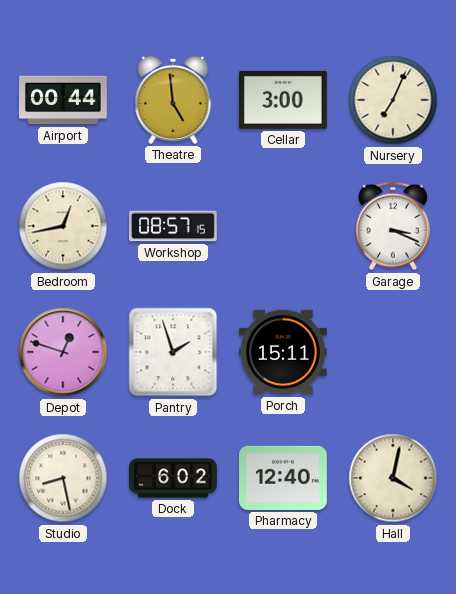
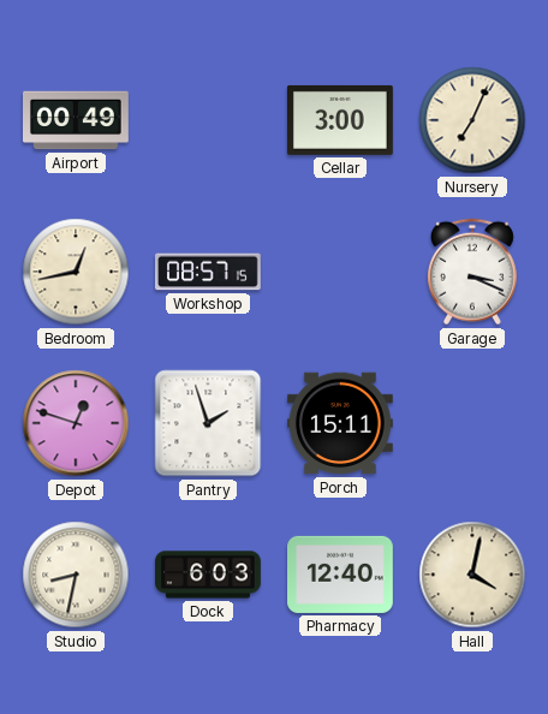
Airport: 00:44 -> 00:49 (77, 120)
Theatre: 4:59 -> none (173, 100)
Studio: 8:28 -> 8:32 (76, 575)
Dock: 6:02 -> 6:03 (208, 575)
